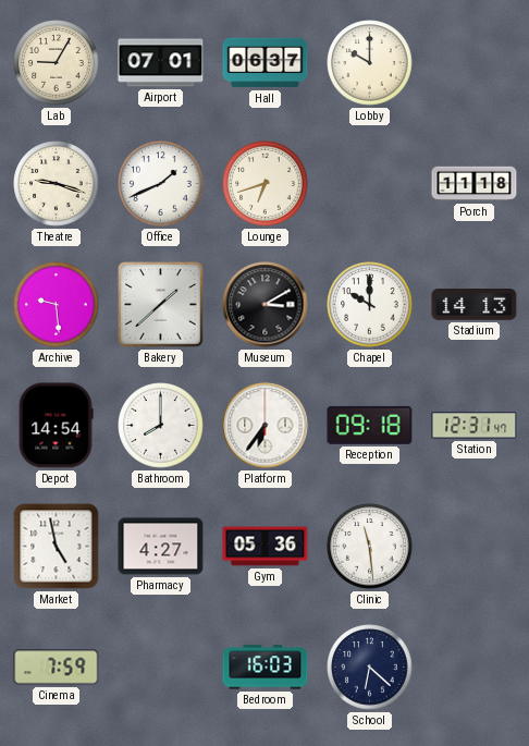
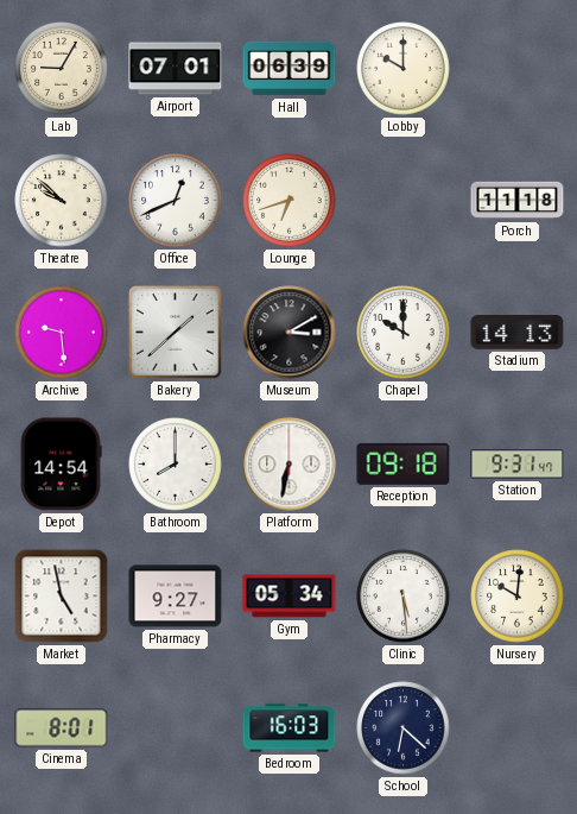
Hall: 06:37 -> 06:39 (290, 69)
Theatre: 9:18 -> 9:52 (62, 201)
Office: 1:41 -> 12:41 (176, 201)
Platform: 6:36 -> 6:32 (290, 465)
Station: 12:31 -> 9:31 (518, 465)
Pharmacy: 4:27 -> 9:27 (176, 597)
Gym: 05:36 -> 05:34 (290, 597)
Clinic: 11:29 -> 5:29 (404, 597)
Nursery: none -> 10:01 (518, 597)
Cinema: 7:59 -> 8:01 (62, 728)
